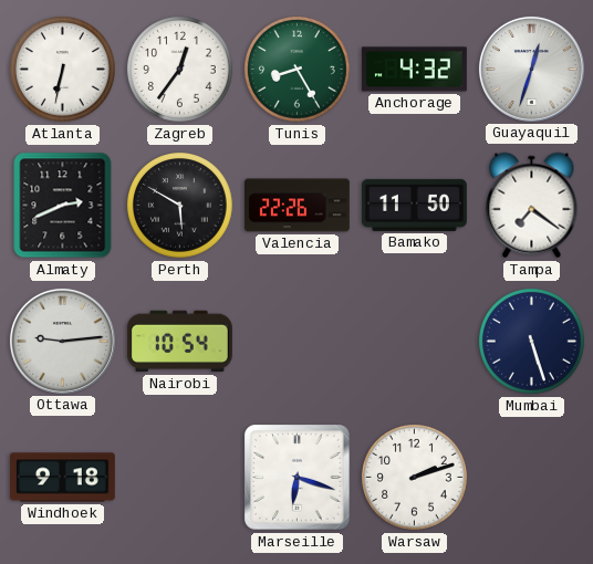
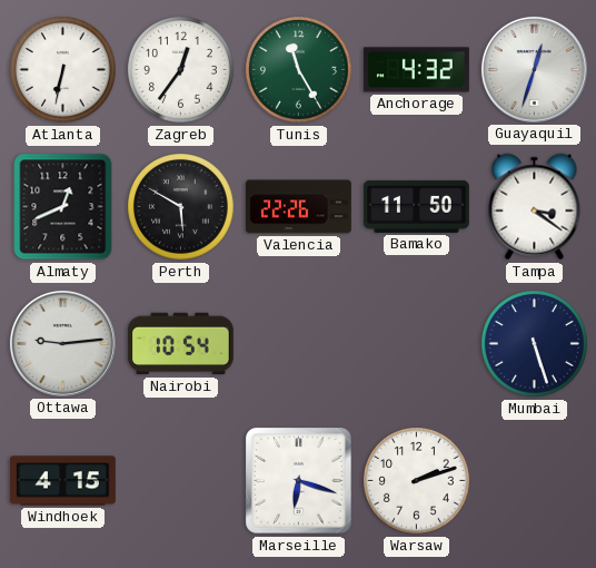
Tunis: 8:25 -> 11:25 (299, 70)
Almaty: 2:41 -> 12:41 (63, 207)
Tampa: 7:21 -> 3:21 (535, 207)
Windhoek: 9:18 -> 4:15 (62, 481)
